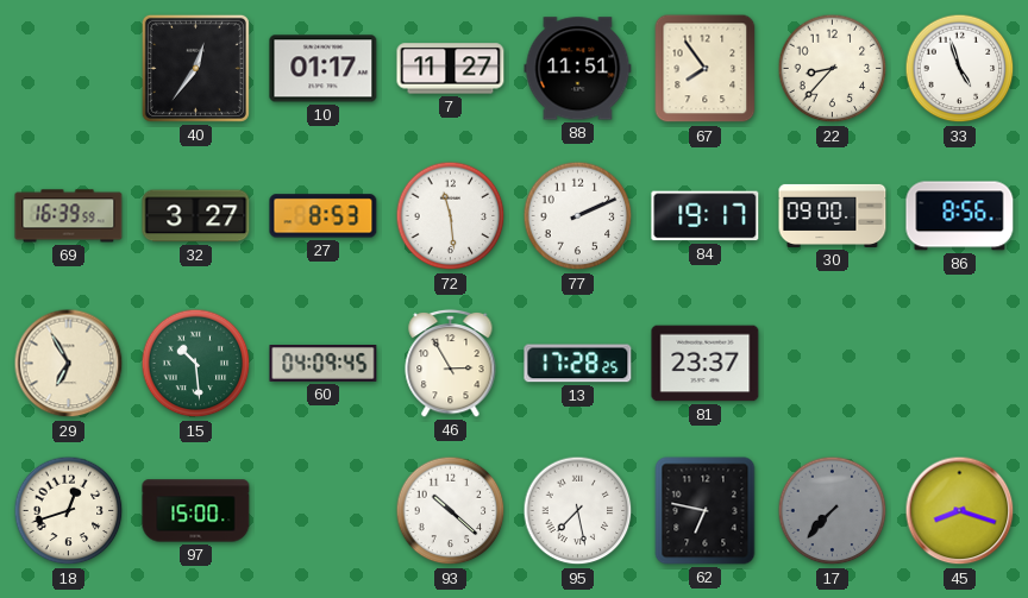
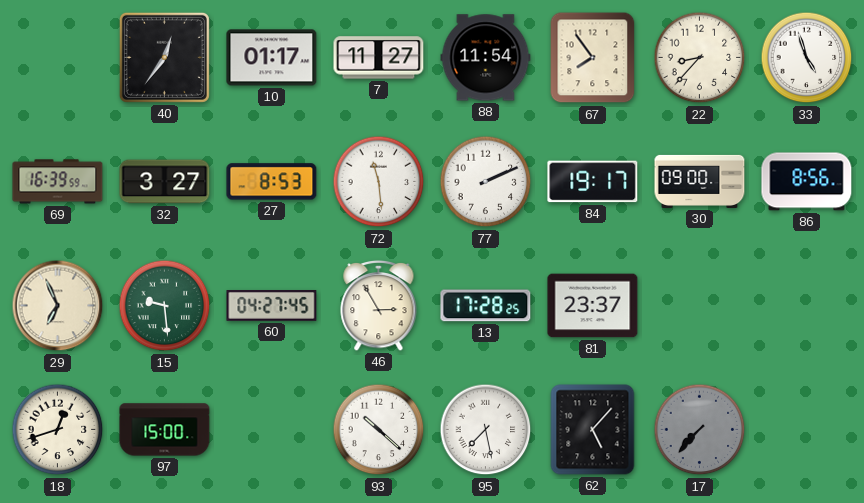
88: 11:51 -> 11:54 (486, 58)
29: 6:55 -> 6:56 (58, 306)
15: 10:29 -> 9:29 (165, 306)
60: 04:09 -> 04:27 (272, 306)
62: 6:47 -> 5:07 (593, 430)
45: 8:18 -> none (960, 511)
